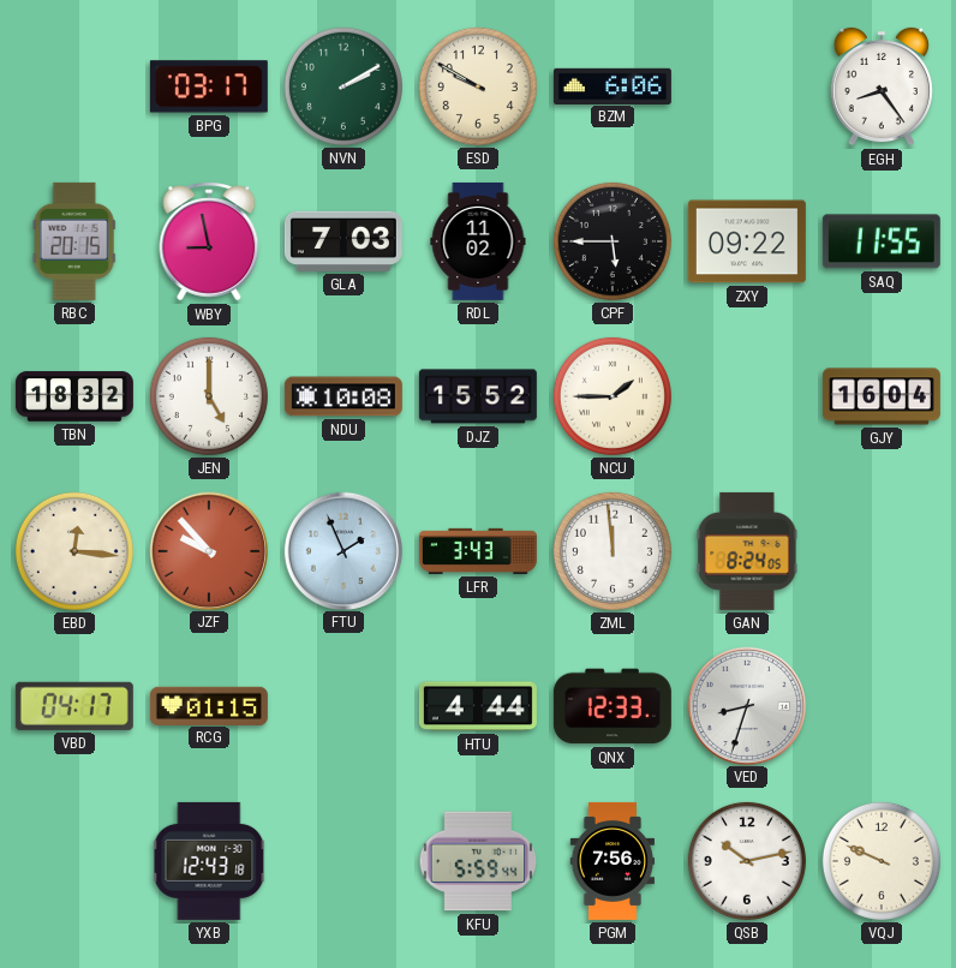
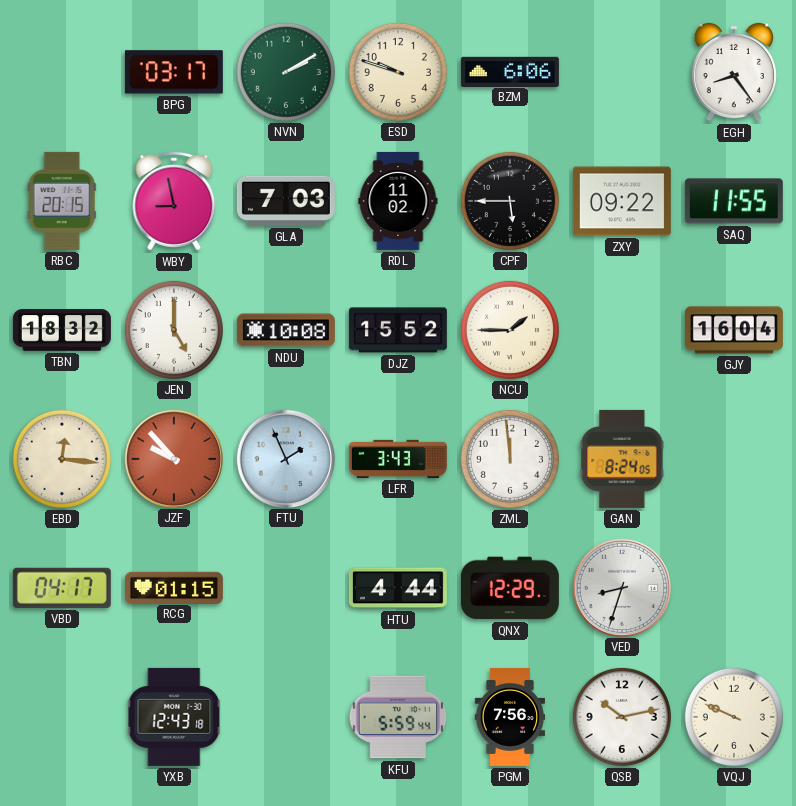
ESD: 9:50 -> 9:48 (398, 72)
QNX: 12:33 -> 12:29 (510, 588)
